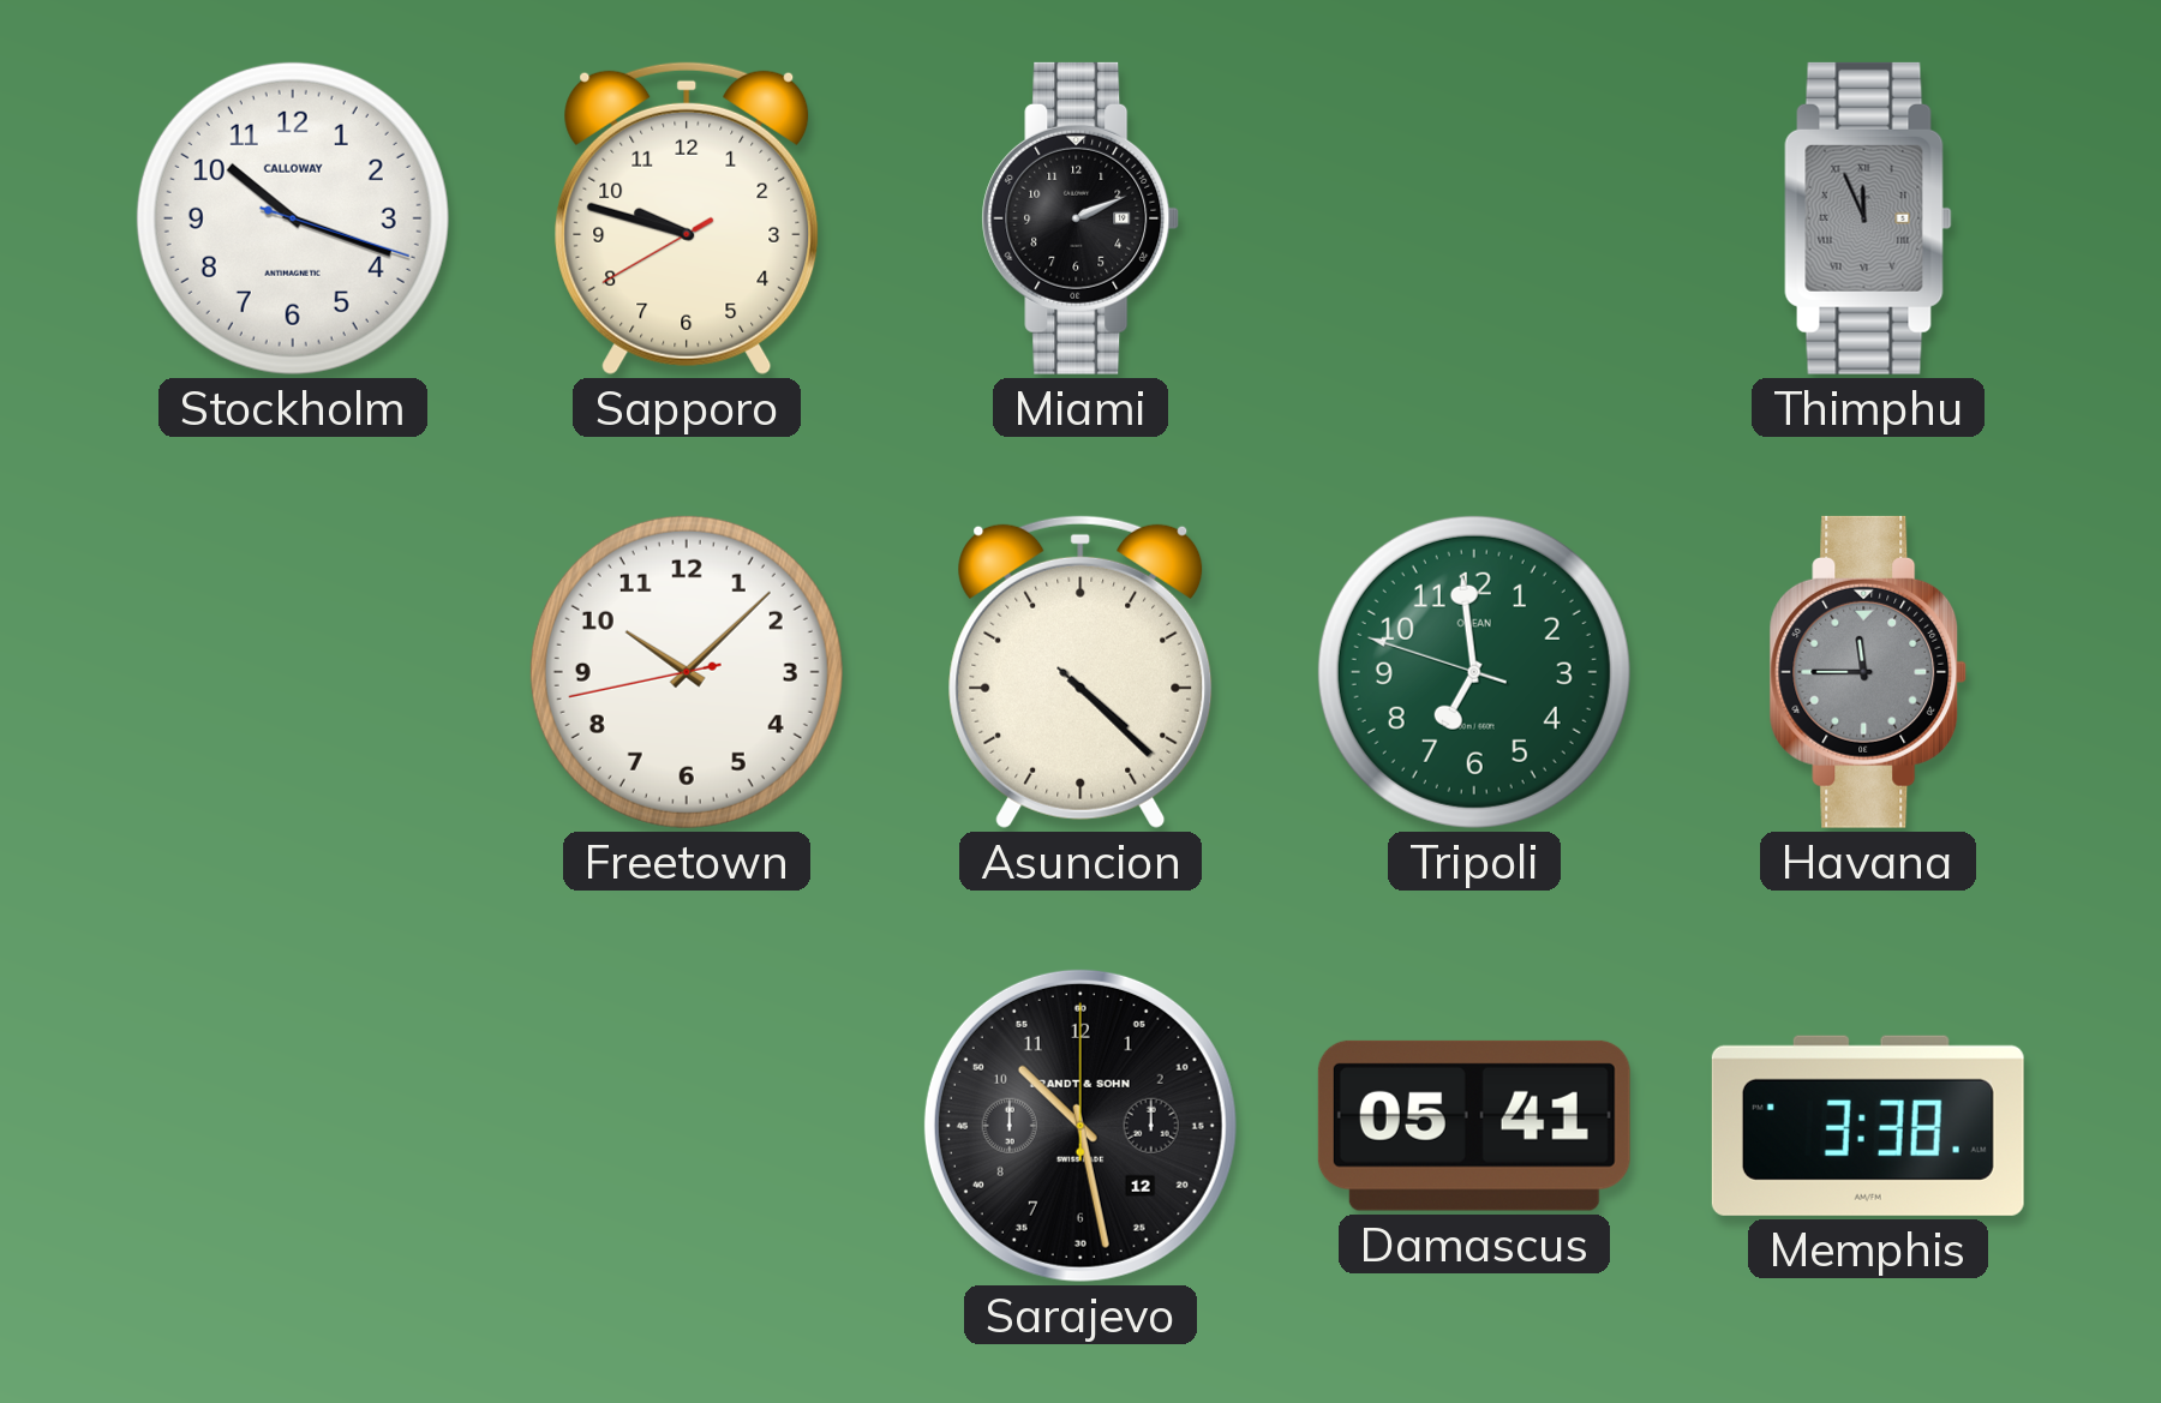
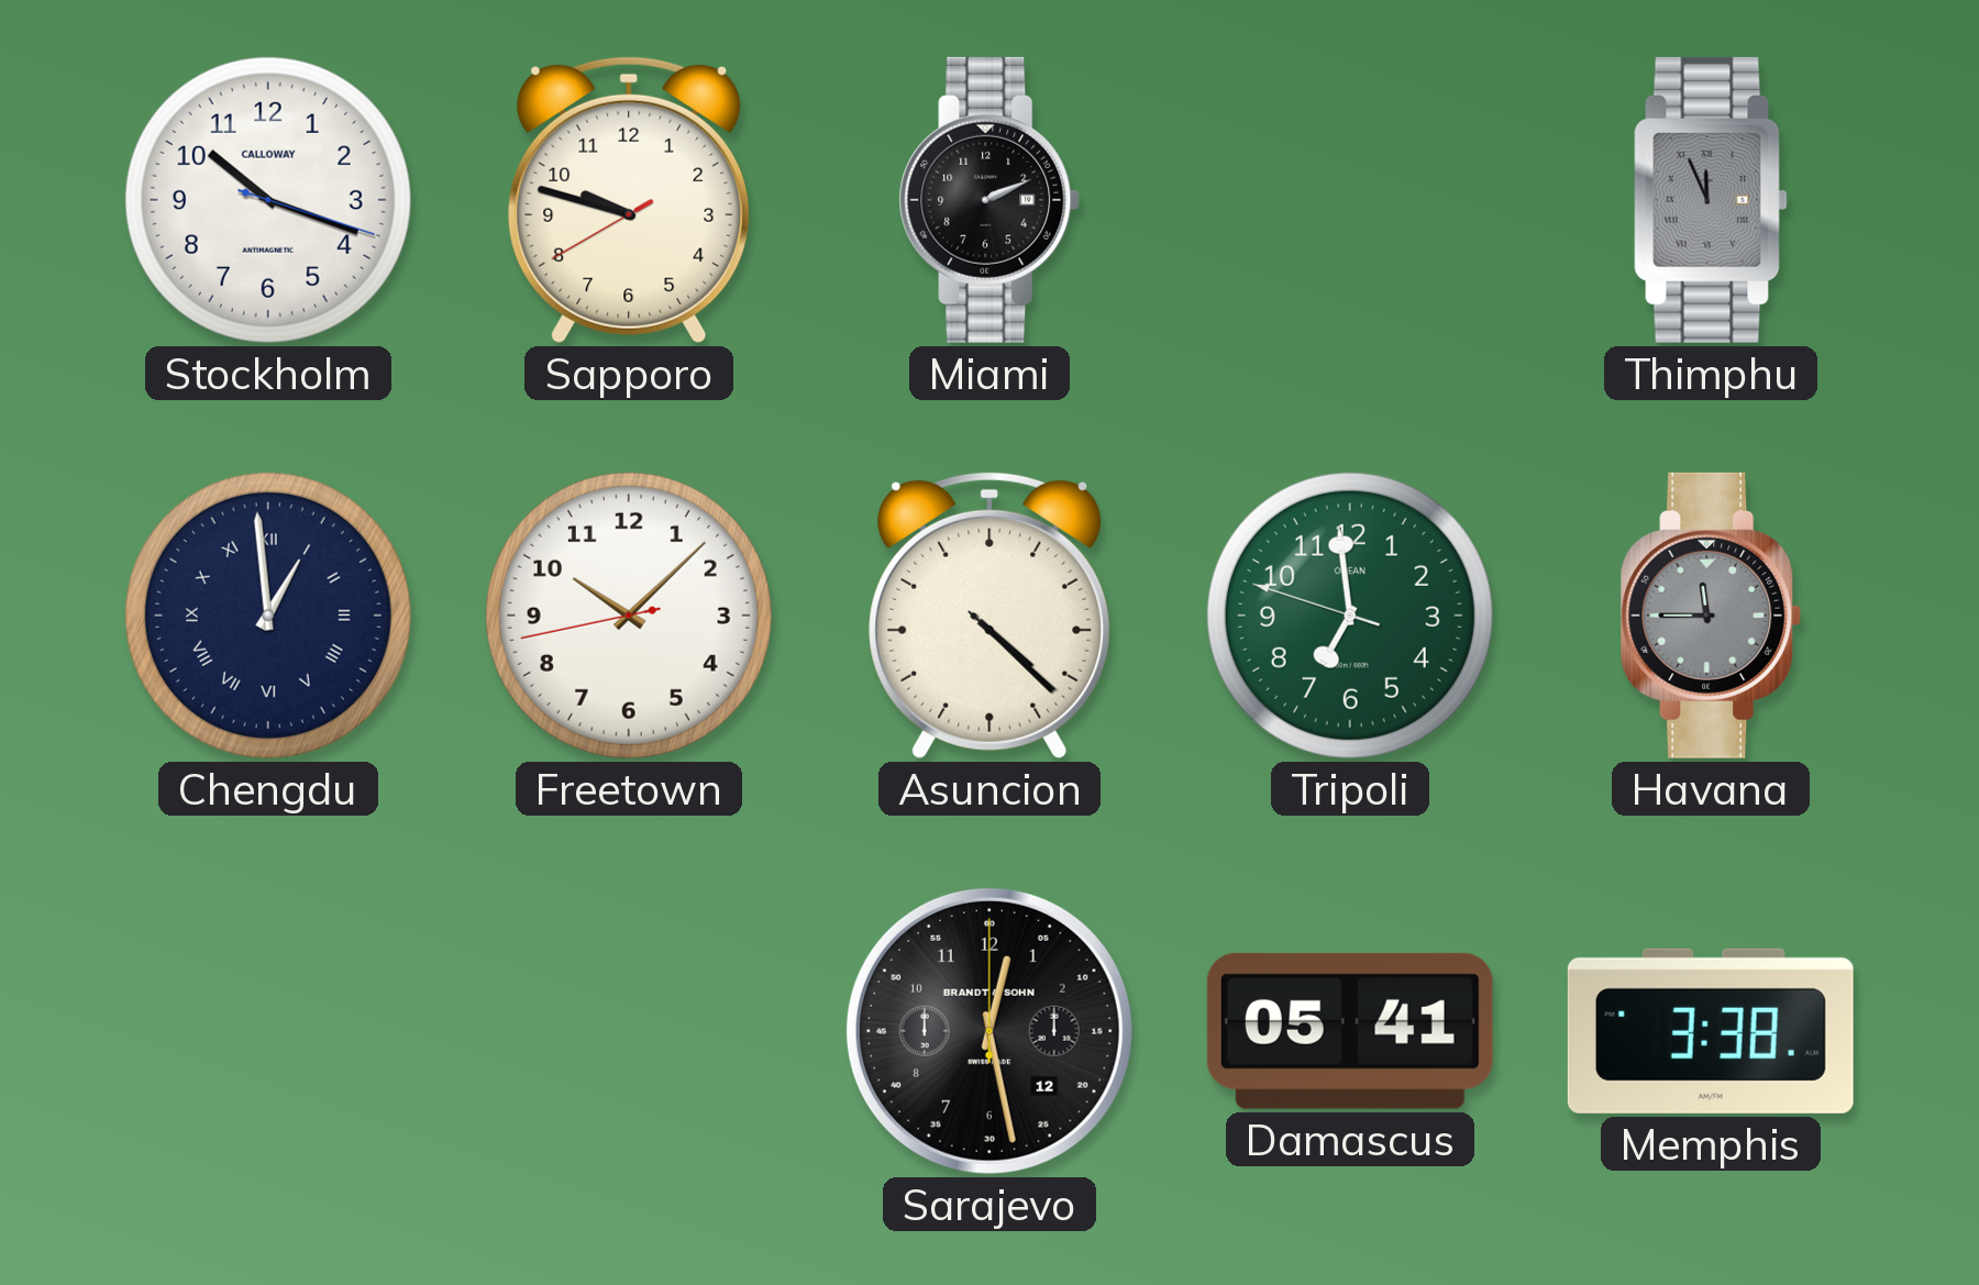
Chengdu: none -> 12:59 (268, 616)
Sarajevo: 10:28 -> 12:28 (989, 1031)
